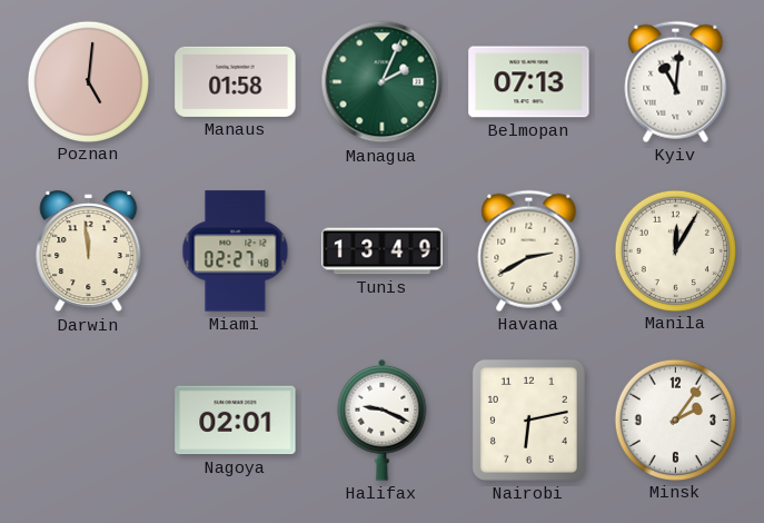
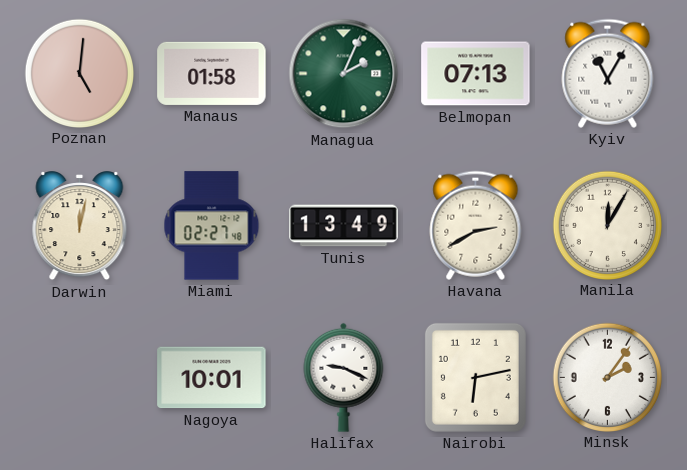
Kyiv: 11:01 -> 11:05 (608, 73)
Darwin: 11:59 -> 12:02 (80, 226)
Nagoya: 02:01 -> 10:01 (212, 378)
